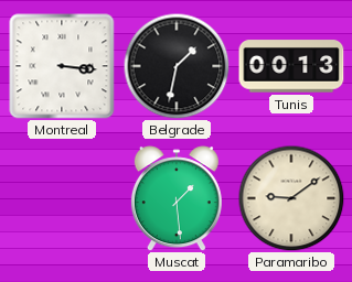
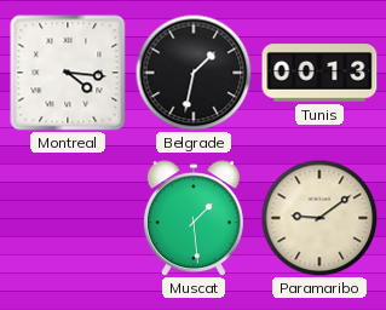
Montreal: 3:16 -> 4:16 (68, 73)
